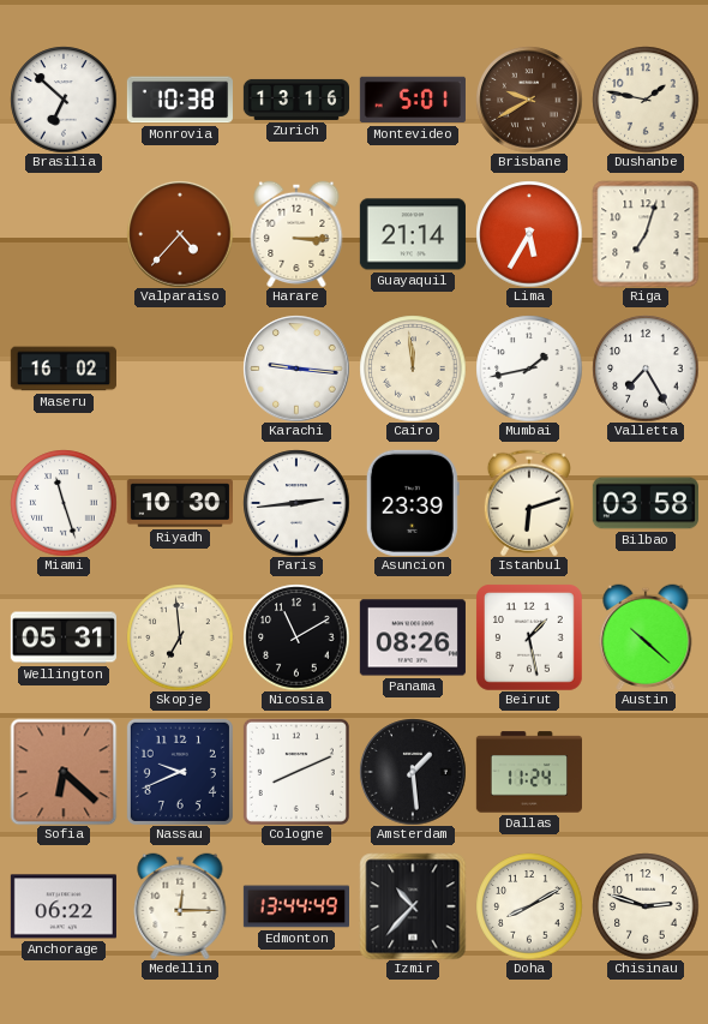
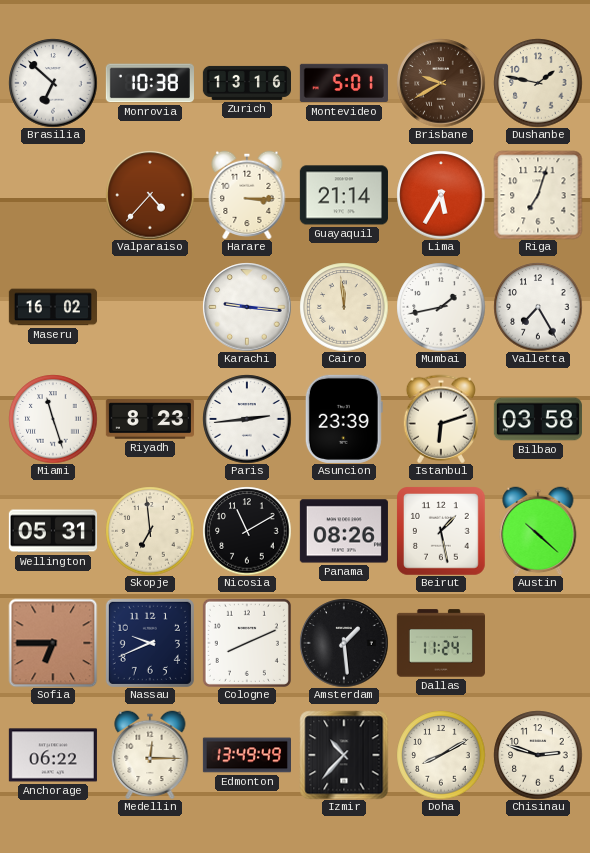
Riyadh: 10:30 -> 8:23 (150, 419)
Sofia: 6:22 -> 6:45 (53, 643)
Edmonton: 13:44 -> 13:49 (246, 755)
